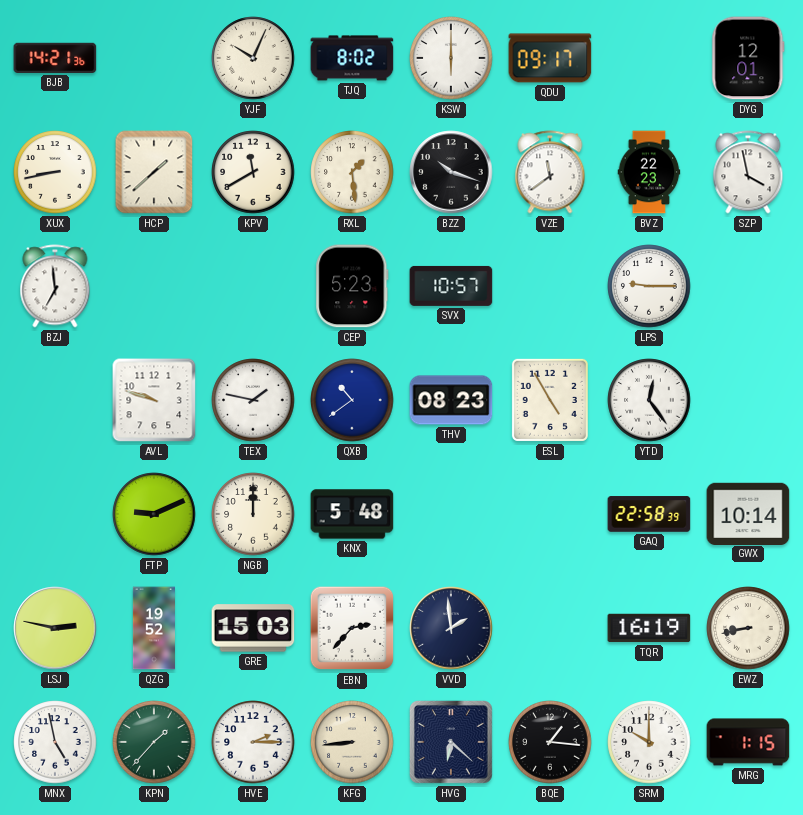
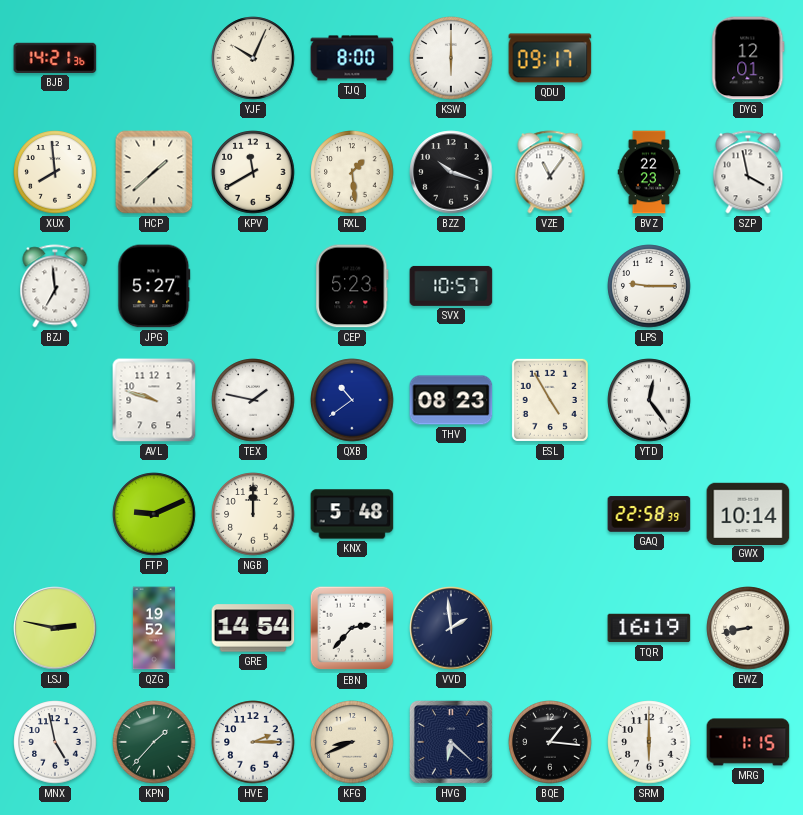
TJQ: 8:02 -> 8:00 (352, 58)
XUX: 8:43 -> 7:59 (55, 172)
VZE: 11:39 -> 11:06 (550, 172)
JPG: none -> 5:27 (154, 286)
GRE: 15:03 -> 14:54 (253, 628)
KFG: 8:44 -> 8:41 (352, 742)
SRM: 10:00 -> 6:00 (649, 742)
